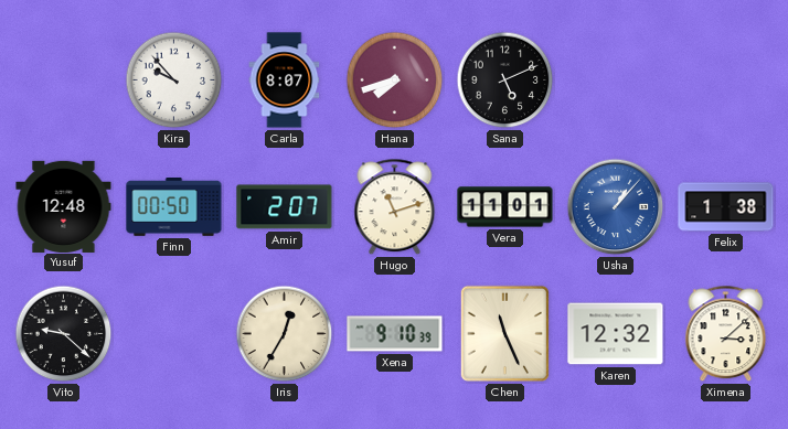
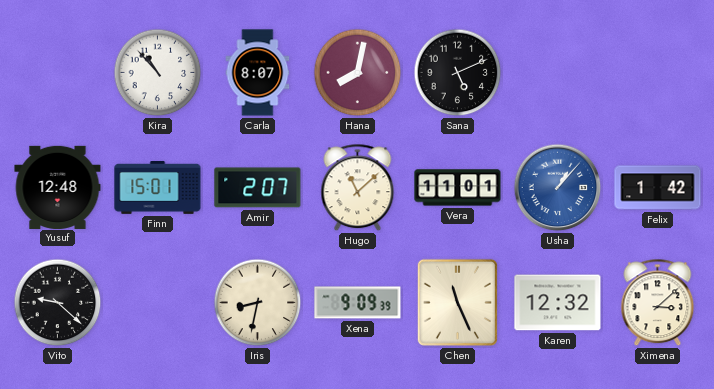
Kira: 9:53 -> 10:53 (158, 73)
Hana: 7:42 -> 8:02 (358, 73)
Finn: 00:50 -> 15:01 (158, 188)
Hugo: 11:12 -> 11:08 (358, 188)
Felix: 1:38 -> 1:42 (658, 188)
Iris: 12:35 -> 8:32 (258, 303)
Xena: 9:10 -> 9:09 (358, 303)
